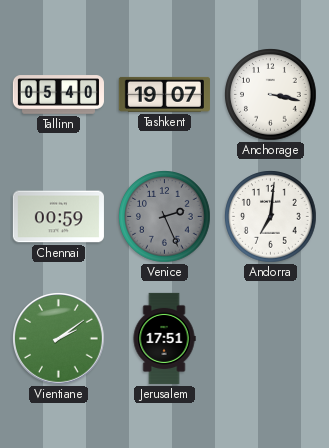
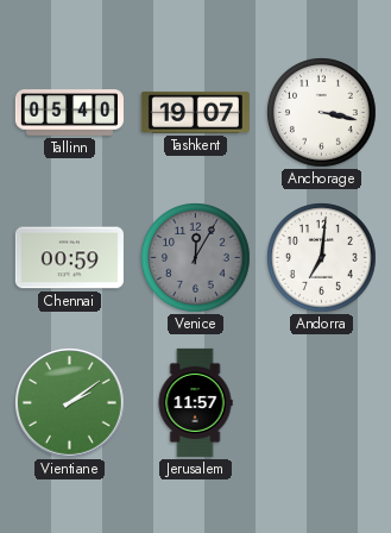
Venice: 2:26 -> 12:05 (196, 258)
Jerusalem: 17:51 -> 11:57 (195, 402)
